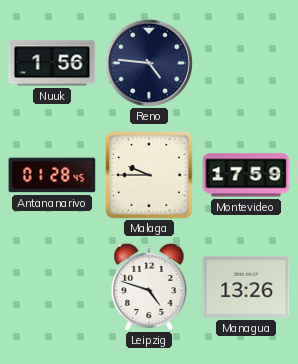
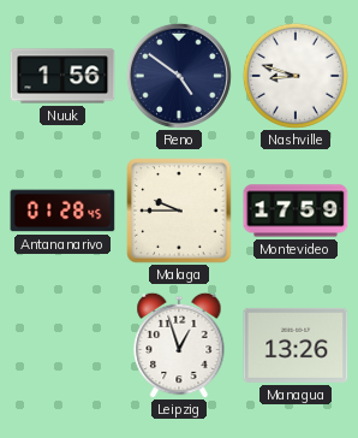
Reno: 4:46 -> 4:51 (179, 76)
Nashville: none -> 8:48 (296, 76)
Leipzig: 4:48 -> 12:57 (179, 345)
